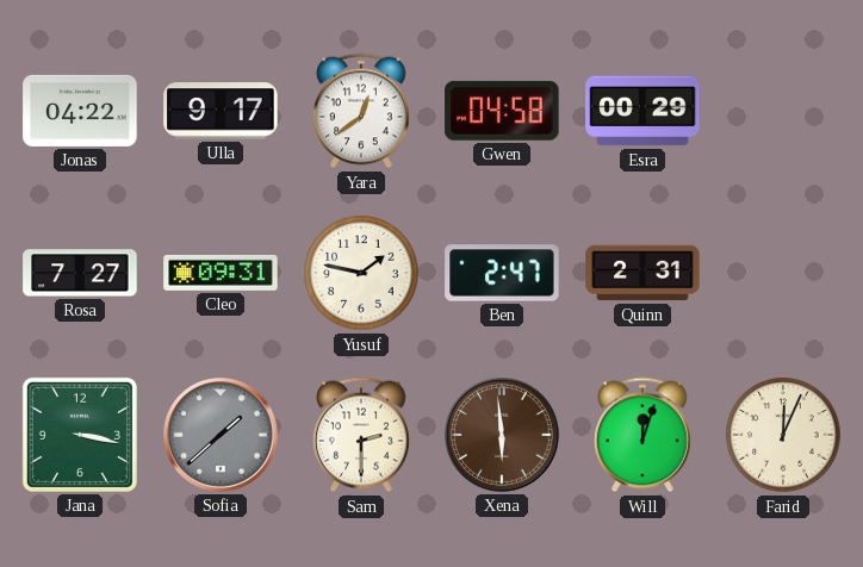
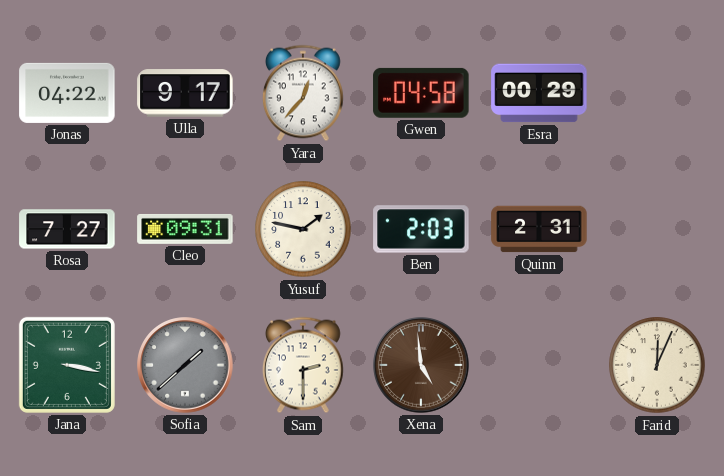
Yara: 12:39 -> 12:37 (303, 93)
Ben: 2:47 -> 2:03 (421, 229)
Xena: 5:59 -> 4:59 (421, 365)
Will: 12:03 -> none (642, 435)
